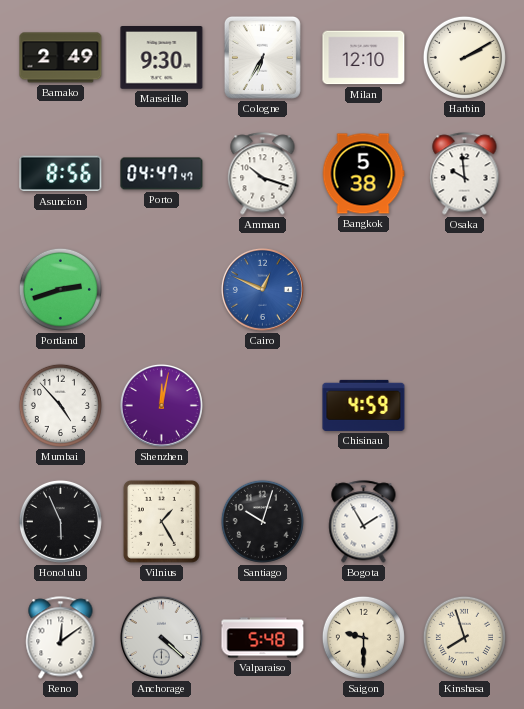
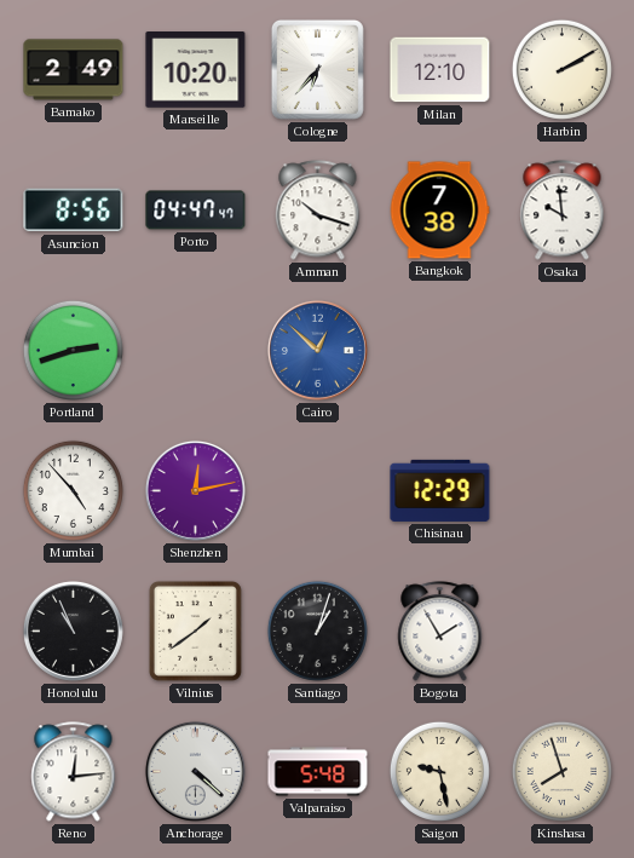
Marseille: 9:30 -> 10:20 (196, 70)
Cologne: 6:35 -> 6:37 (317, 69)
Bangkok: 5:38 -> 7:38 (439, 211)
Cairo: 12:49 -> 12:52 (317, 350)
Shenzhen: 12:02 -> 12:13 (195, 490)
Chisinau: 4:59 -> 12:29 (440, 490)
Honolulu: 5:56 -> 10:56 (73, 630)
Vilnius: 1:25 -> 1:39 (195, 630)
Santiago: 10:03 -> 1:03 (317, 630)
Reno: 12:09 -> 12:14 (74, 772)
Saigon: 9:30 -> 9:28 (439, 771)
